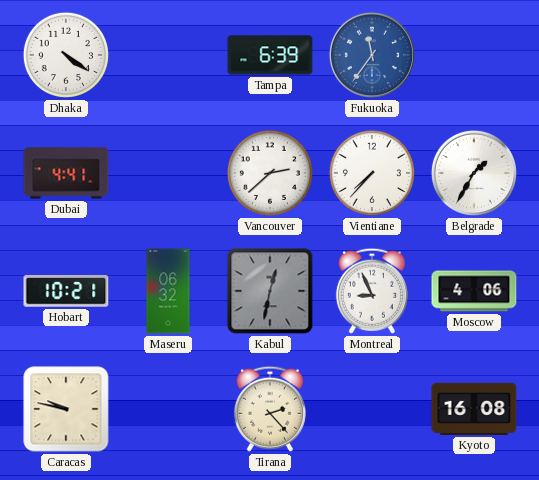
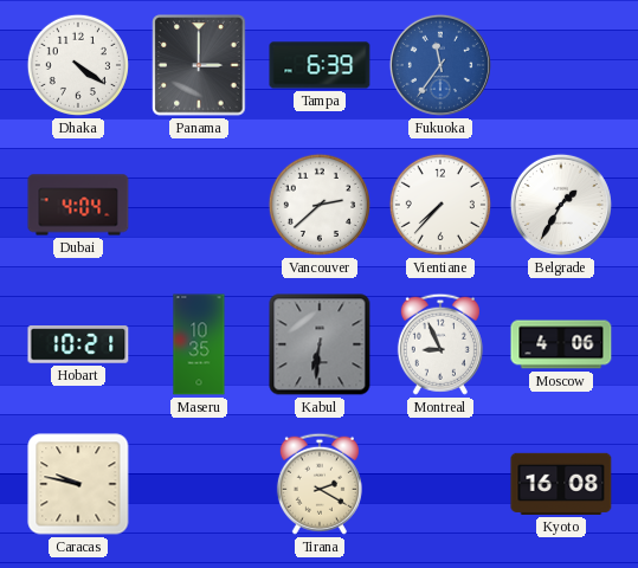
Panama: none -> 3:00 (199, 65)
Dubai: 4:41 -> 4:04 (78, 205)
Maseru: 06:32 -> 10:35 (199, 344)
Kabul: 12:32 -> 6:31 (320, 344)
Tirana: 2:23 -> 2:20 (320, 484)
